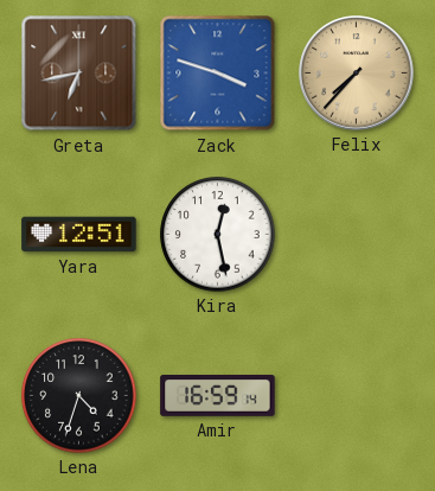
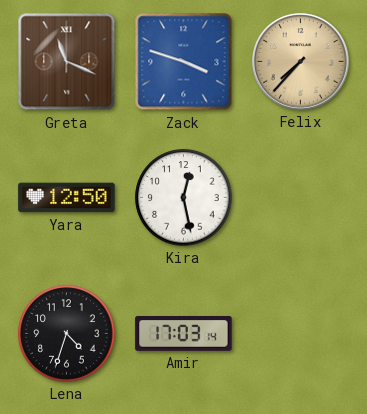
Greta: 6:43 -> 11:19 (67, 62)
Yara: 12:51 -> 12:50 (67, 198)
Amir: 16:59 -> 17:03 (184, 334)
